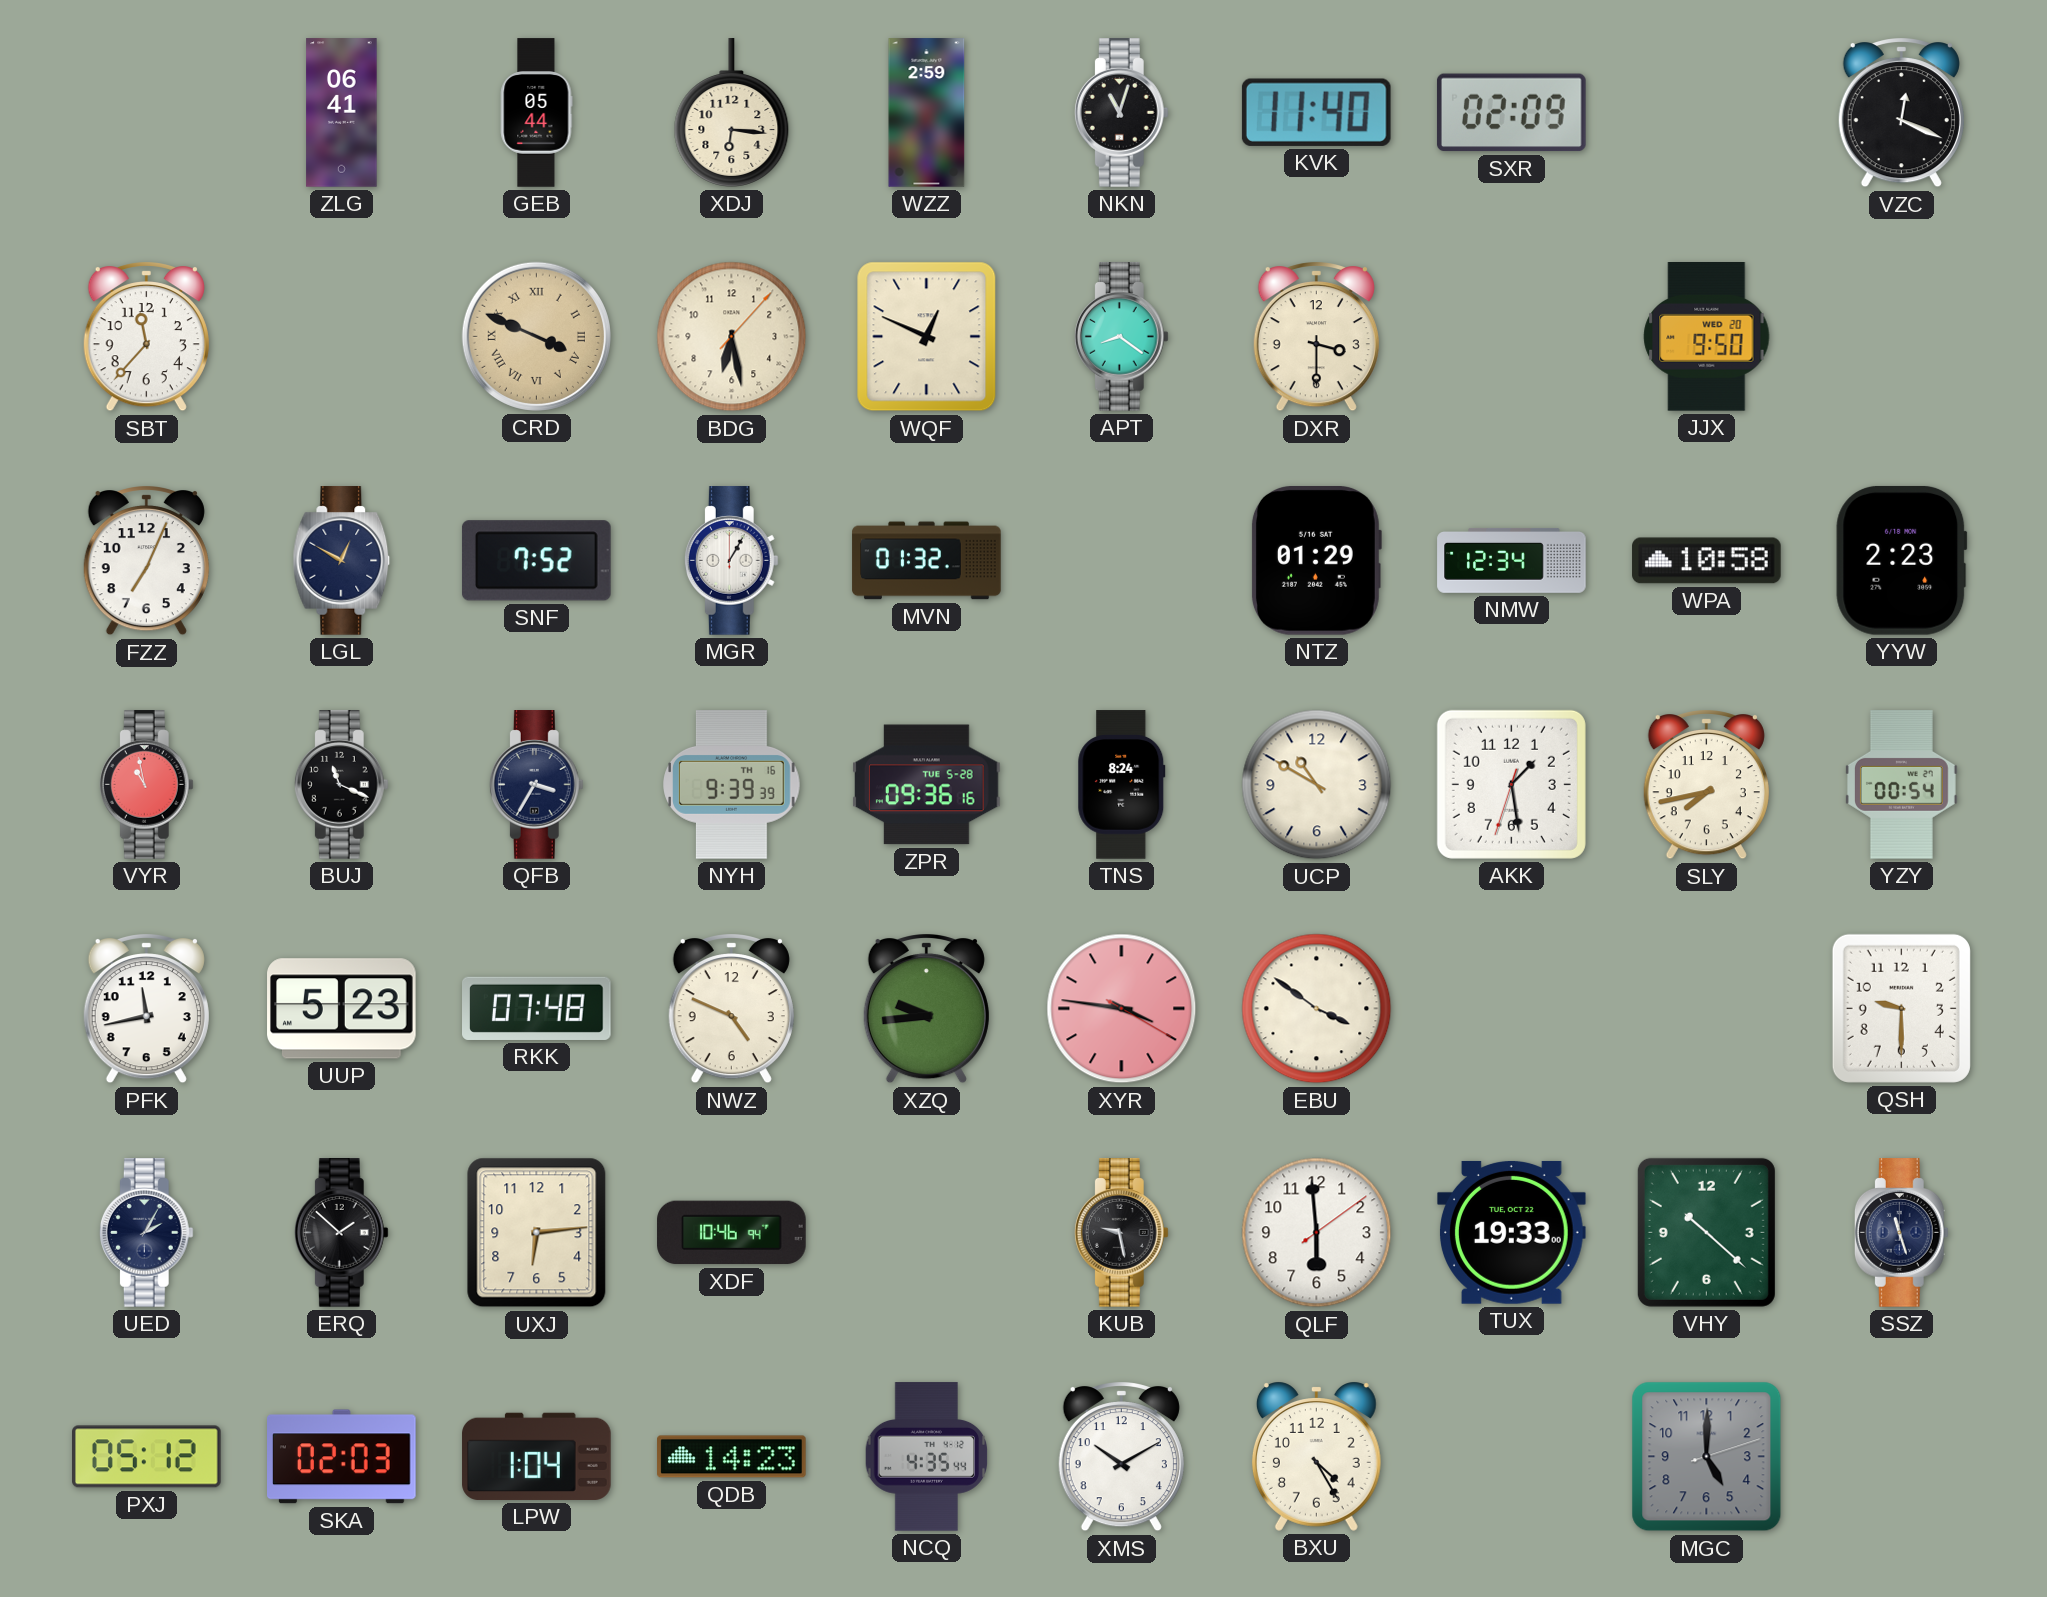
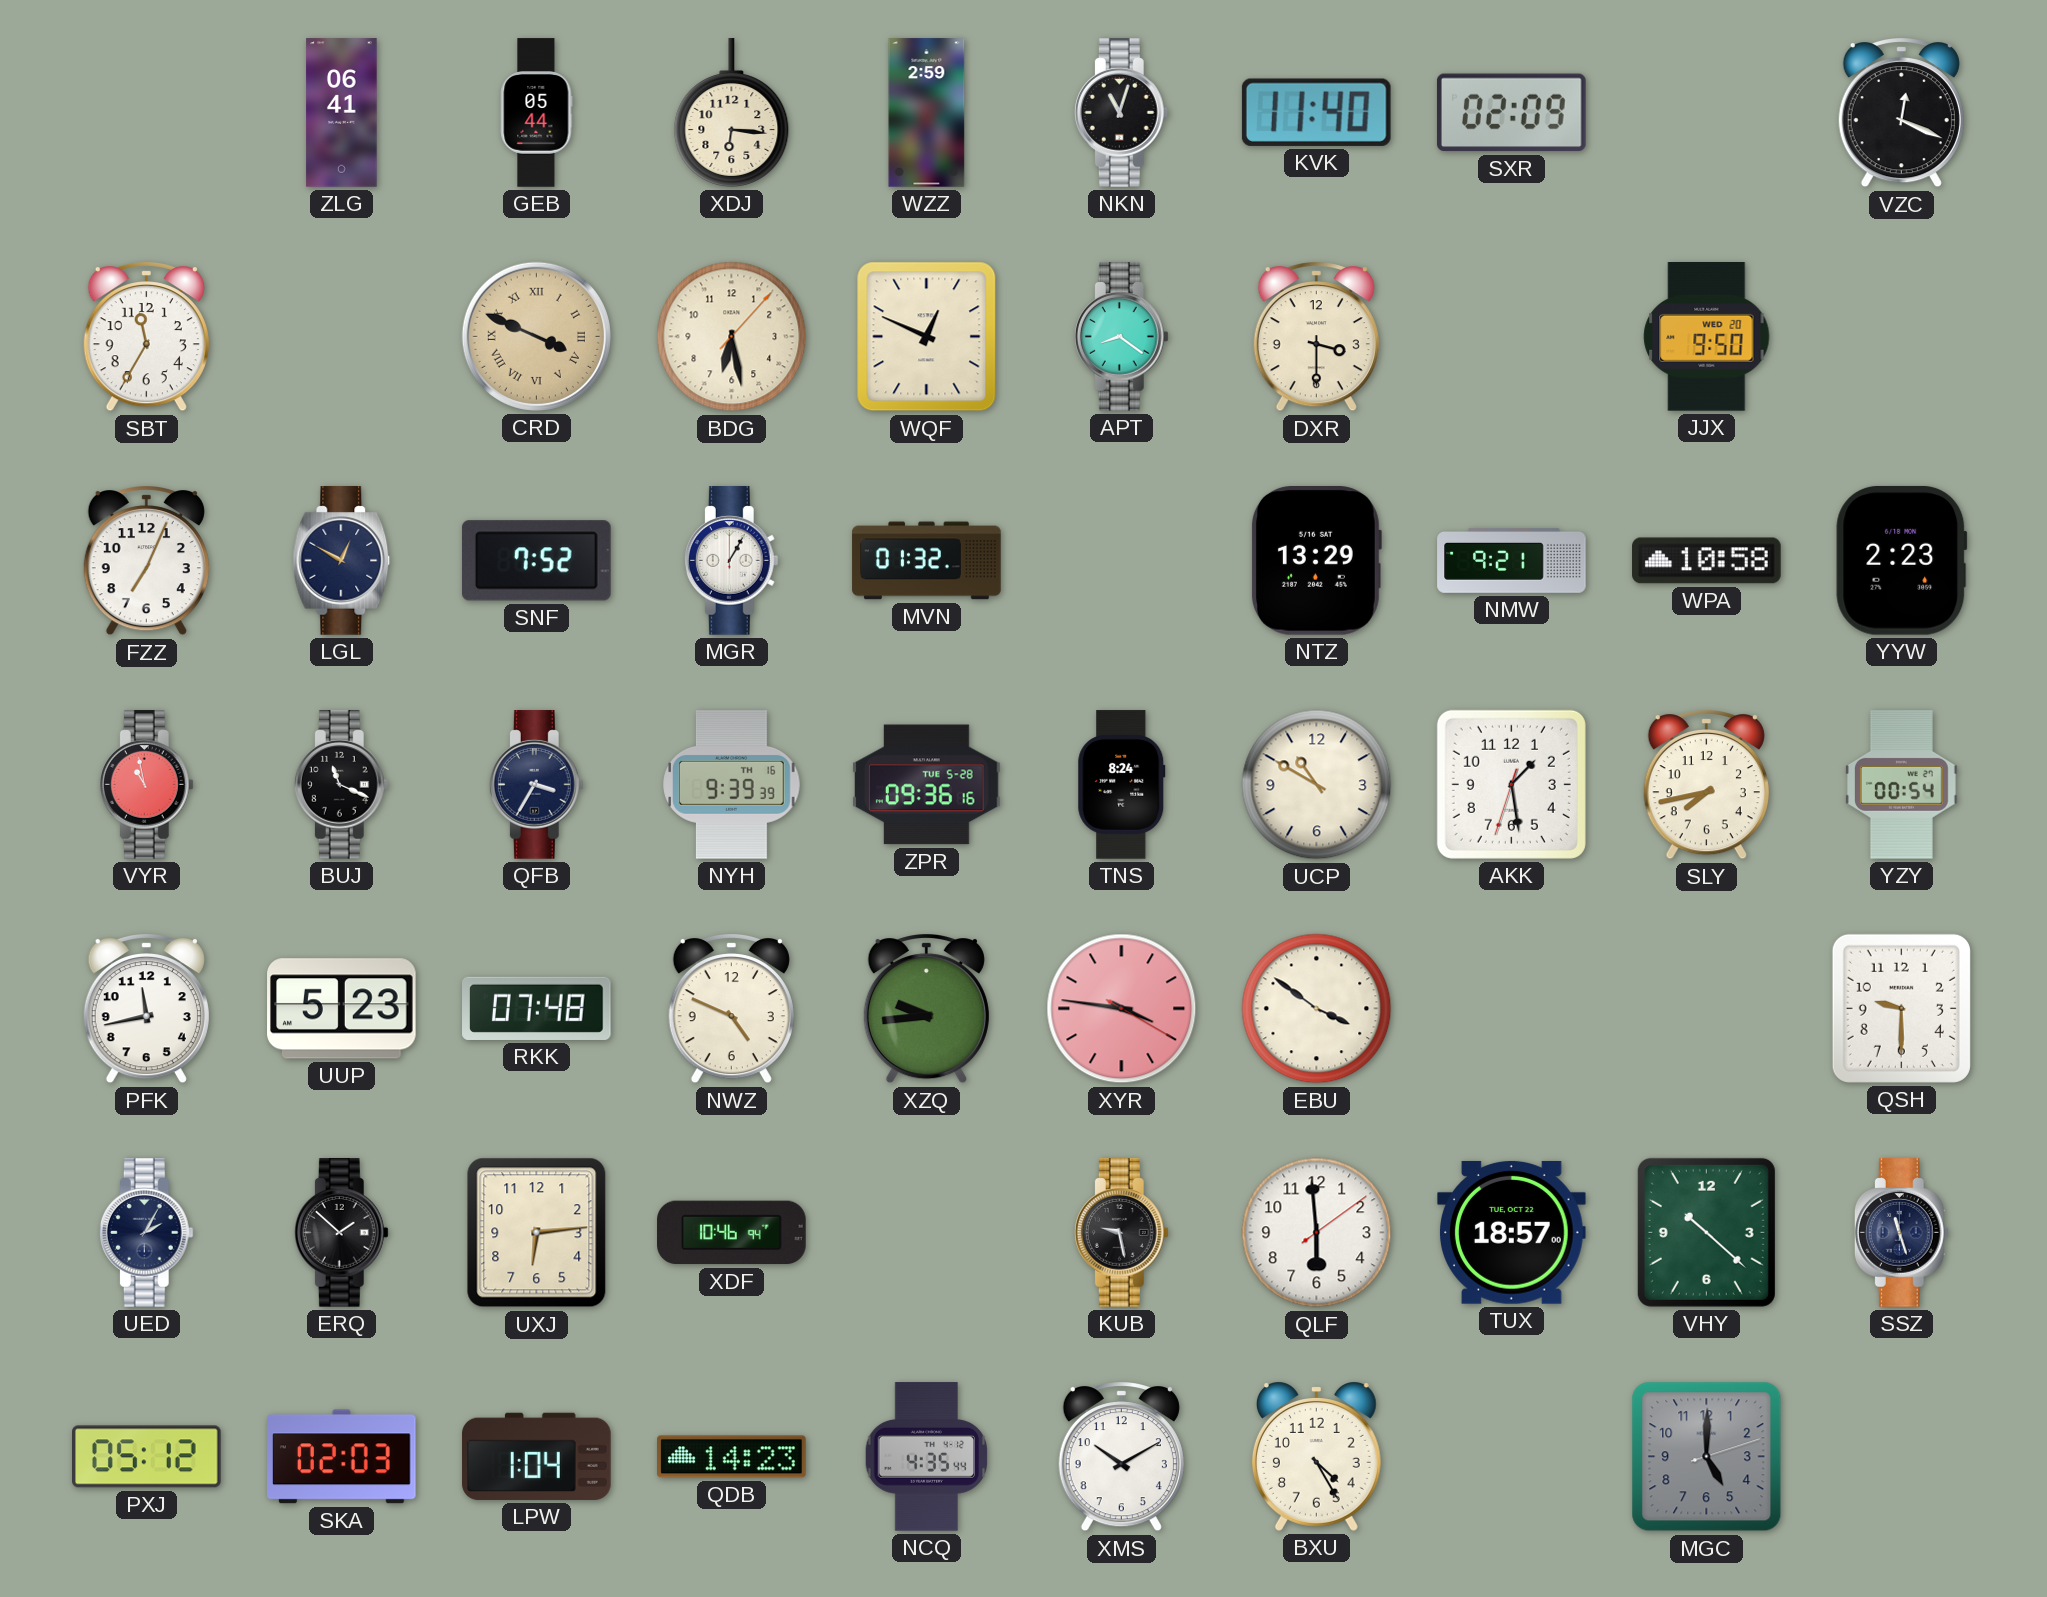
SBT: 11:37 -> 11:35 (146, 337)
NTZ: 01:29 -> 13:29 (1316, 561)
NMW: 12:34 -> 9:21 (1512, 561)
TUX: 19:33 -> 18:57 (1512, 1232)
